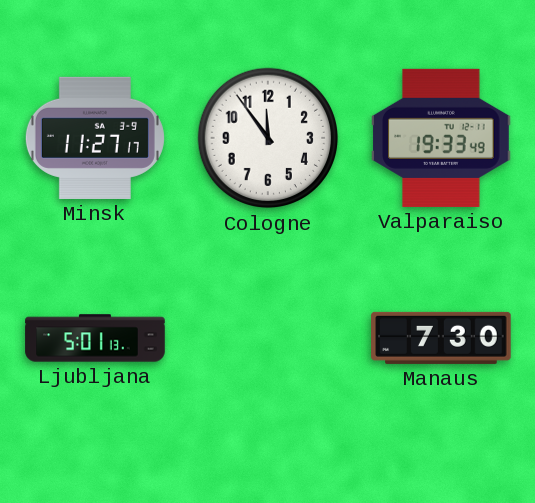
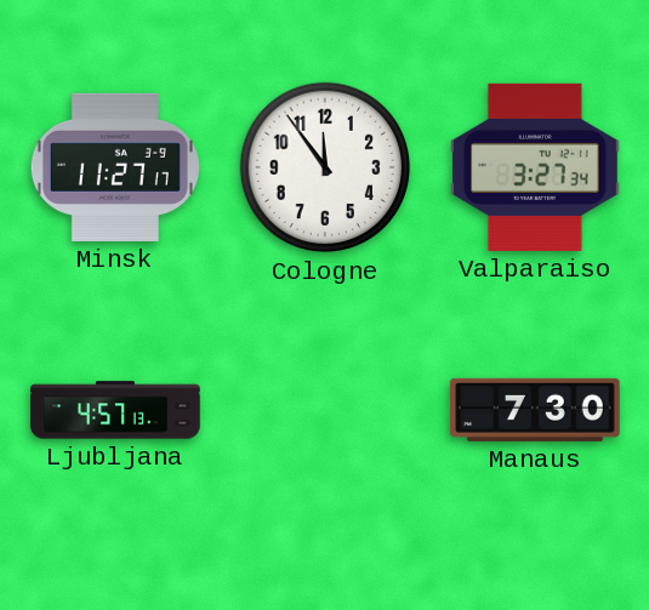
Valparaiso: 19:33 -> 3:27 (535, 167)
Ljubljana: 5:01 -> 4:57 (115, 410)
